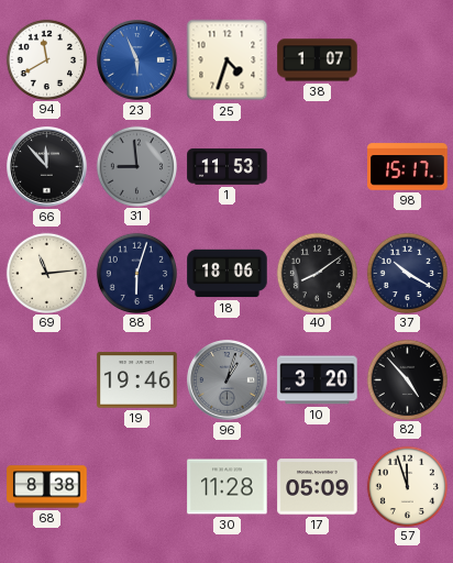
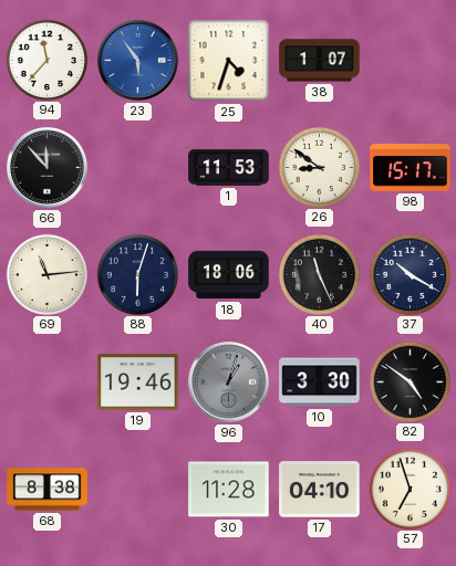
94: 11:40 -> 11:37 (46, 60)
23: 5:56 -> 5:54 (138, 61)
31: 8:59 -> none (136, 166)
26: none -> 8:51 (319, 167)
40: 8:09 -> 11:26 (319, 274)
10: 3:20 -> 3:30 (320, 382)
82: 4:53 -> 4:51 (410, 381)
17: 05:09 -> 04:10 (320, 490)
57: 11:57 -> 6:57 (410, 489)
